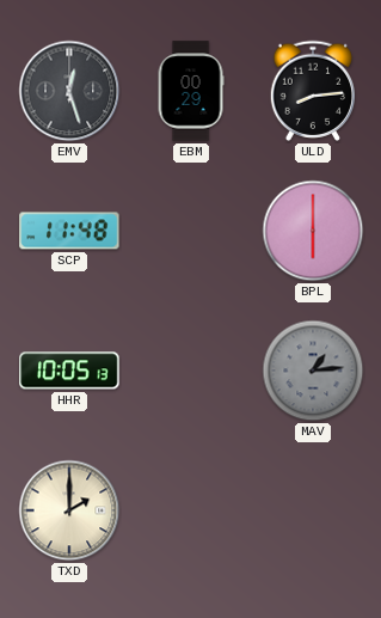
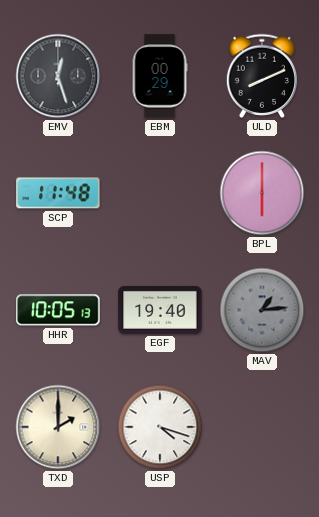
ULD: 8:14 -> 8:11 (262, 76)
EGF: none -> 19:40 (160, 310)
USP: none -> 4:18 (160, 427)
